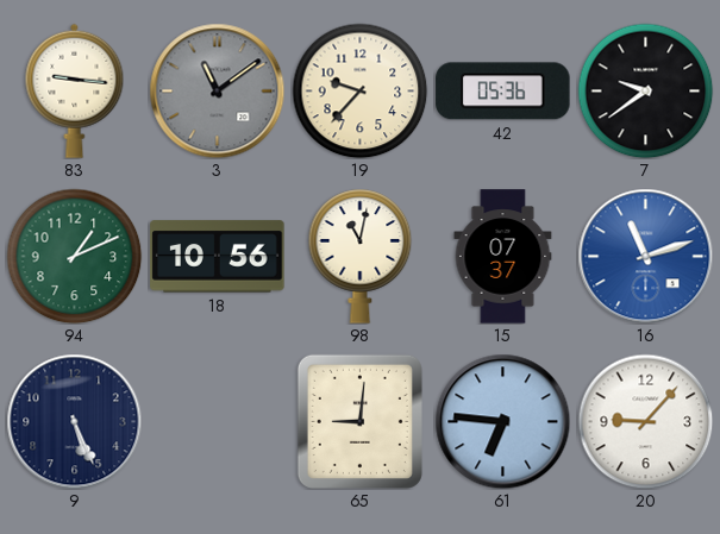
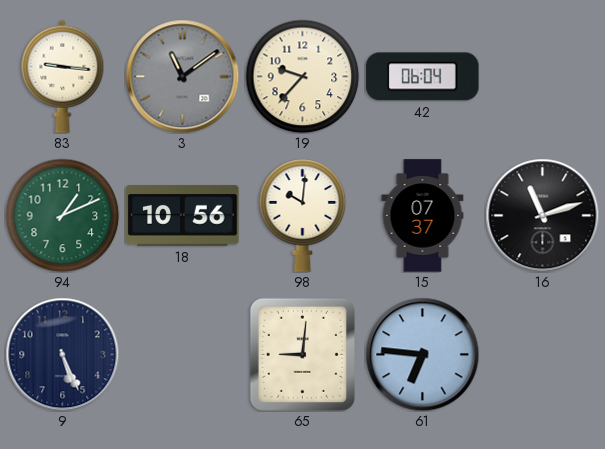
42: 05:36 -> 06:04 (423, 77)
7: 9:39 -> none (645, 90)
98: 11:02 -> 10:01 (303, 216)
16 dial: blue -> black (542, 215)
20: 9:07 -> none (645, 421)
